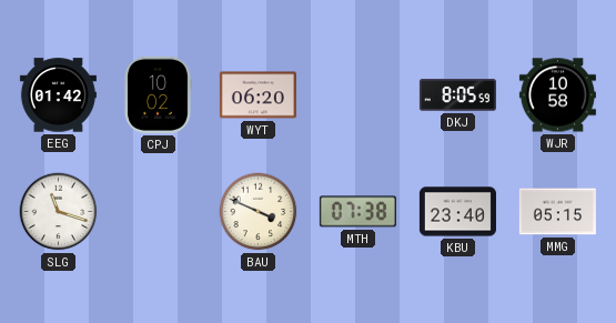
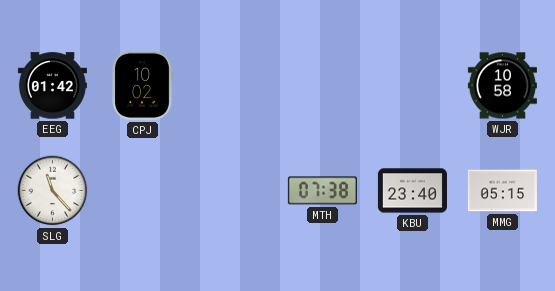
WYT: 06:20 -> none (257, 95)
DKJ: 8:05 -> none (457, 95)
SLG: 11:18 -> 11:23 (53, 191)
BAU: 3:49 -> none (259, 212)
